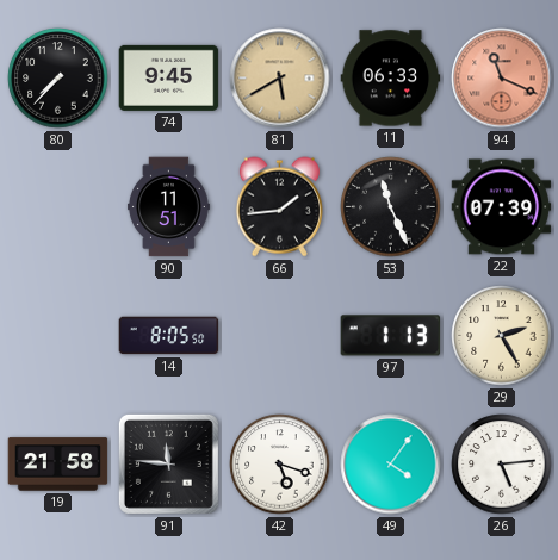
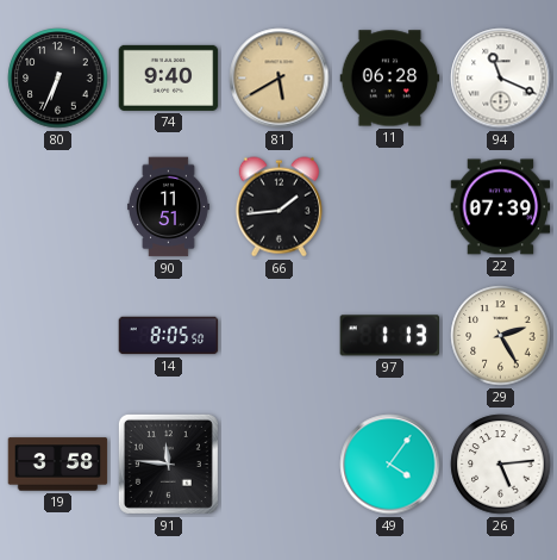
80: 7:37 -> 6:34 (58, 79)
74: 9:45 -> 9:40 (169, 77)
11: 06:33 -> 06:28 (390, 79)
94 dial: salmon -> white (501, 79)
53: 11:26 -> none (391, 207)
19: 21:58 -> 3:58 (58, 465)
42: 5:18 -> none (280, 465)
